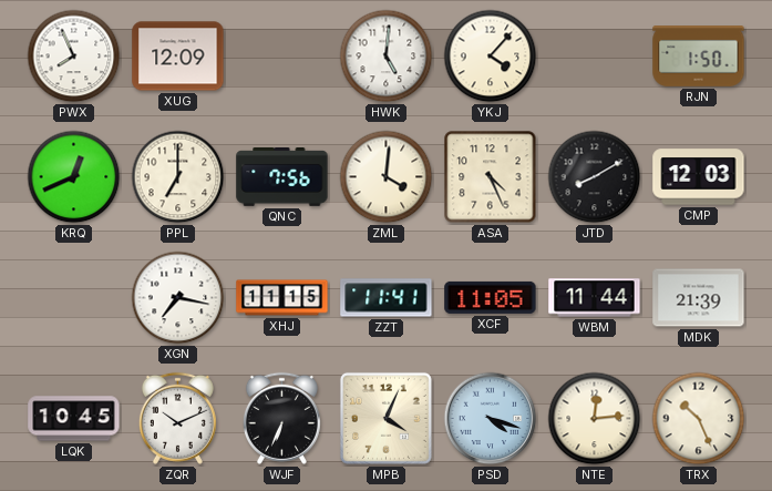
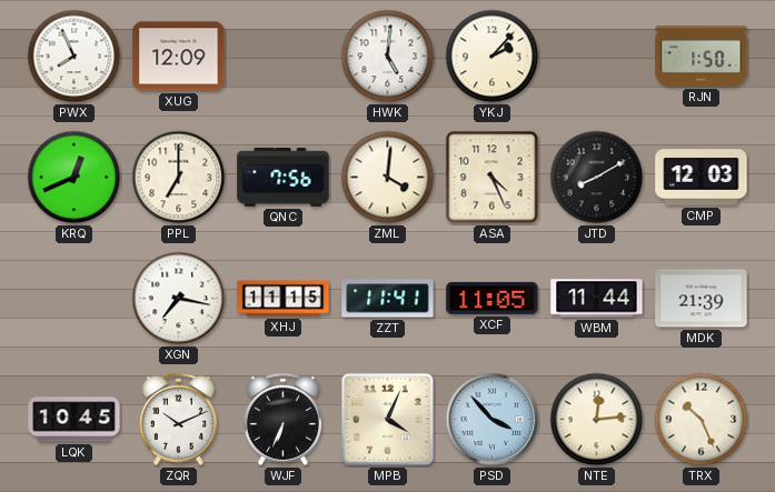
YKJ: 4:07 -> 2:07 (493, 57)
PSD: 4:18 -> 3:53 (493, 420)
